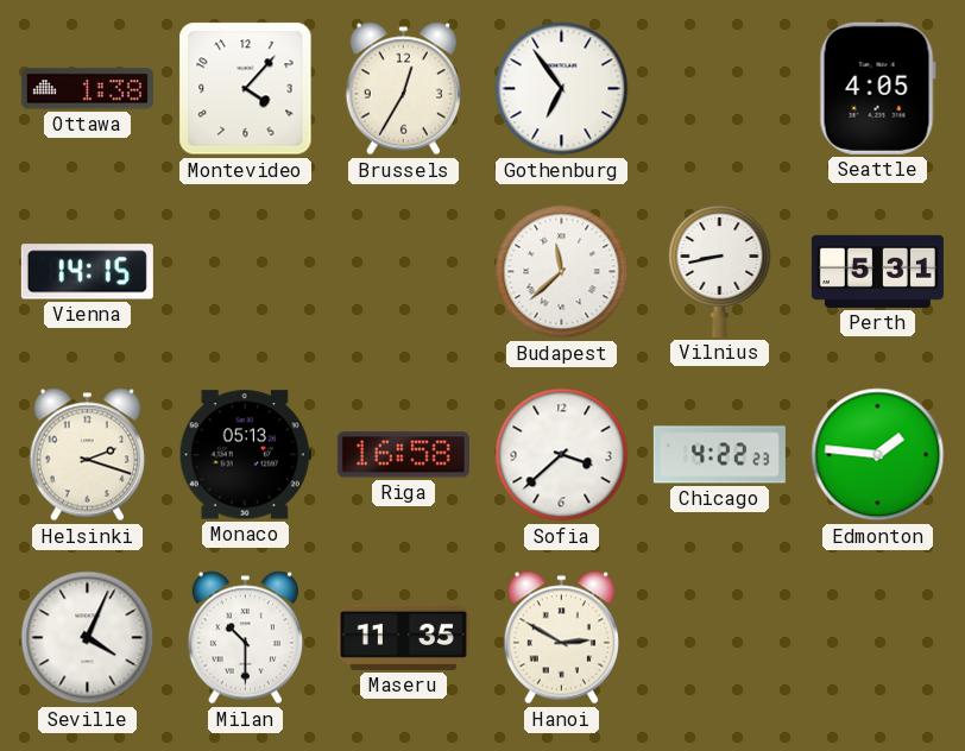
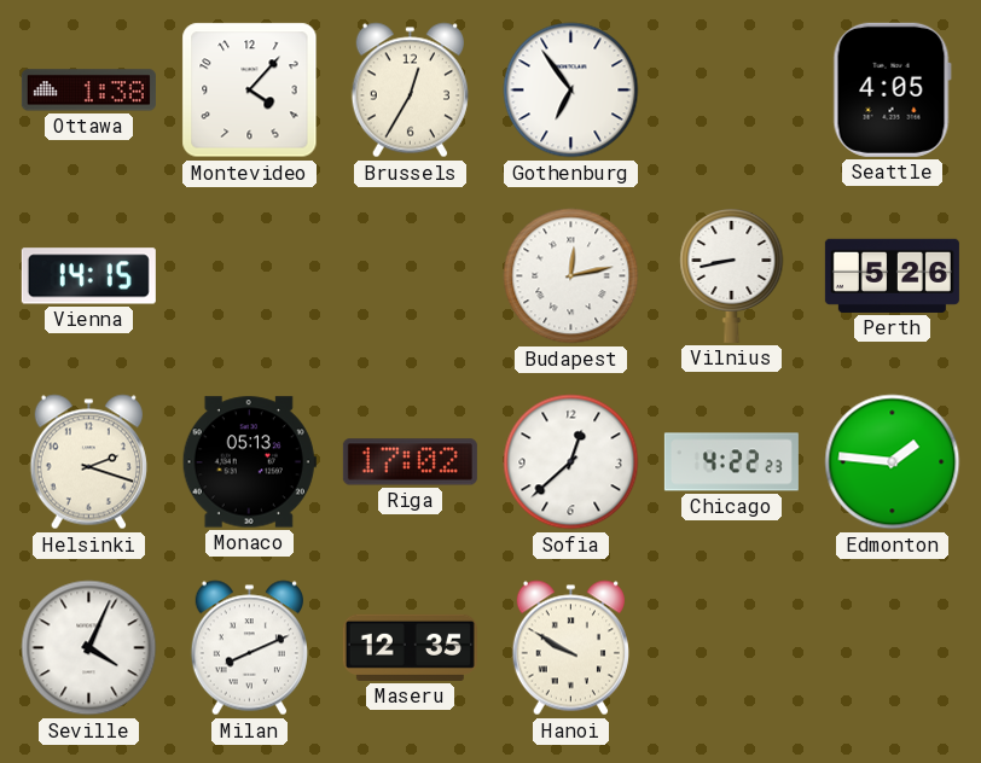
Budapest: 11:38 -> 12:13 (571, 276)
Perth: 5:31 -> 5:26 (892, 275)
Riga: 16:58 -> 17:02 (410, 462)
Sofia: 3:38 -> 12:38 (571, 462)
Milan: 10:30 -> 8:11 (249, 648)
Maseru: 11:35 -> 12:35 (410, 647)
Hanoi: 2:50 -> 9:50 (570, 648)
